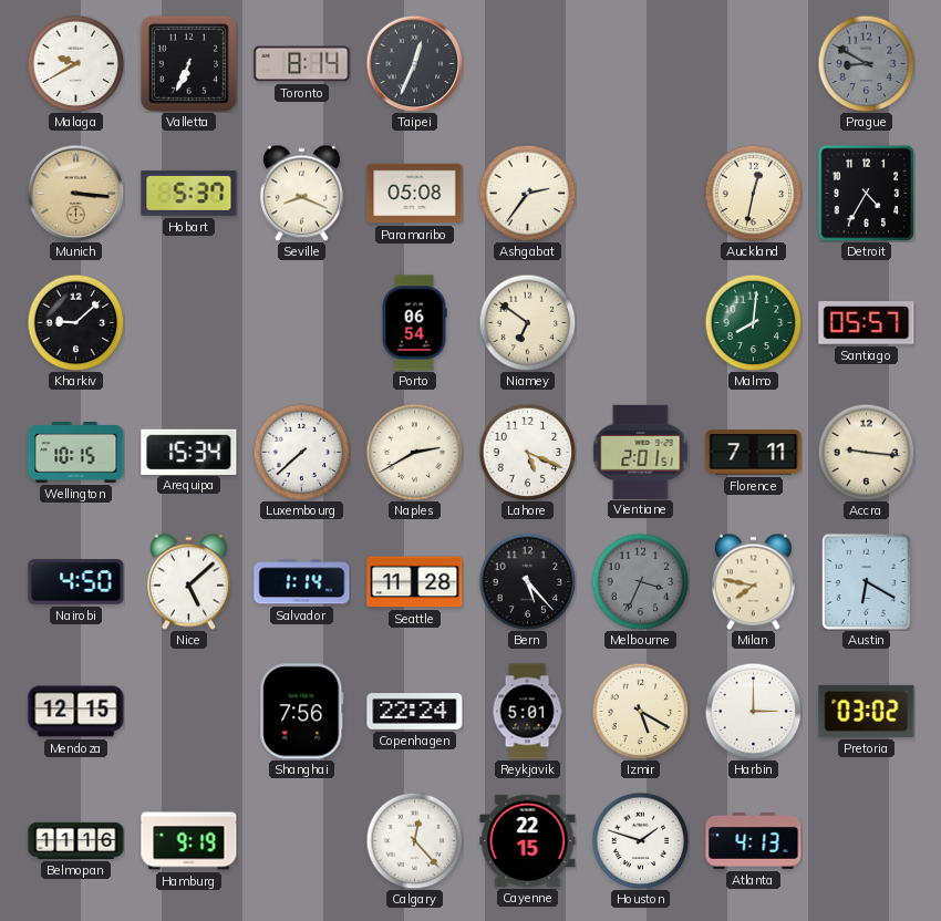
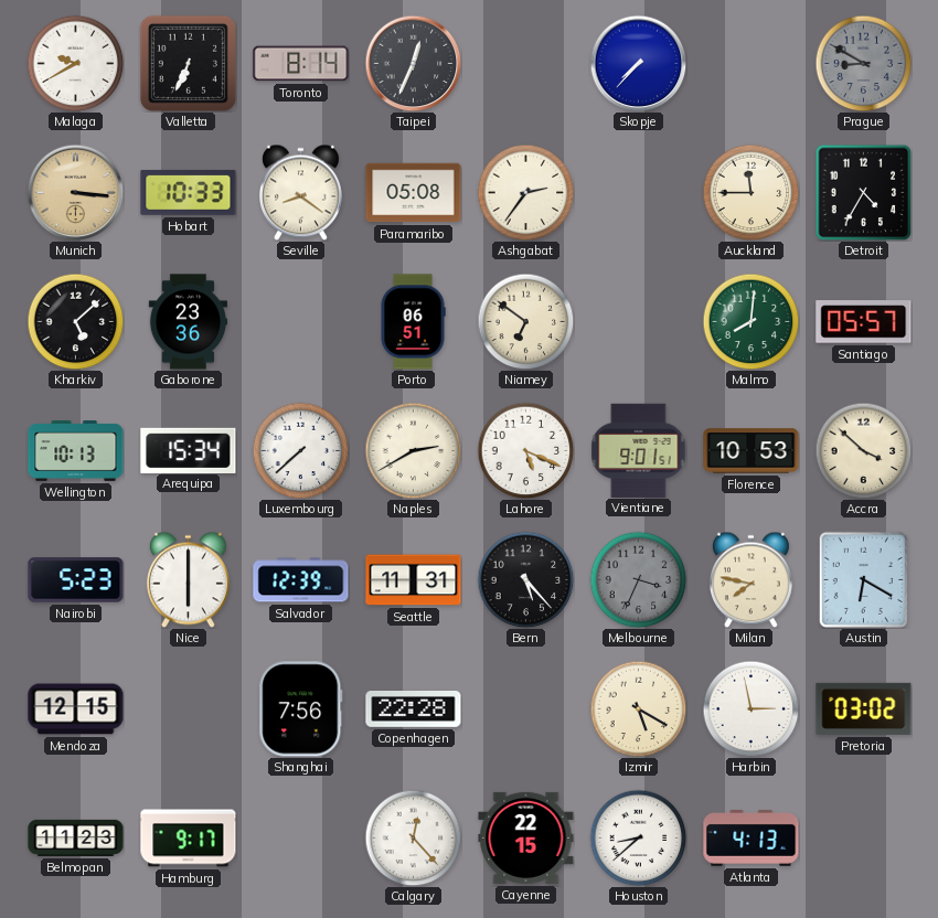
Skopje: none -> 7:37 (638, 63)
Hobart: 5:37 -> 10:33 (189, 192)
Seville: 8:19 -> 8:21 (300, 192)
Auckland: 12:32 -> 11:45 (750, 192)
Kharkiv: 9:08 -> 5:08 (75, 321)
Gaborone: none -> 23:36 (188, 322)
Porto: 06:54 -> 06:51 (413, 322)
Wellington: 10:15 -> 10:13 (76, 451)
Vientiane: 2:01 -> 9:01 (639, 450)
Florence: 7:11 -> 10:53 (752, 451)
Accra: 9:16 -> 3:52 (863, 450)
Nairobi: 4:50 -> 5:23 (76, 580)
Nice: 5:08 -> 6:00 (188, 579)
Salvador: 1:14 -> 12:39 (301, 580)
Seattle: 11:28 -> 11:31 (414, 580)
Copenhagen: 22:24 -> 22:28 (414, 709)
Reykjavik: 5:01 -> none (527, 712)
Harbin: 3:00 -> 2:58 (750, 708)
Belmopan: 11:16 -> 11:23 (76, 837)
Hamburg: 9:19 -> 9:17 (189, 839)
Houston: 1:48 -> 8:38 (638, 837)
